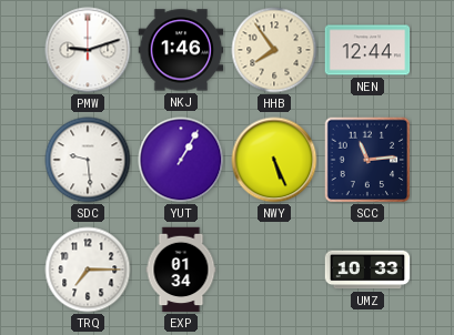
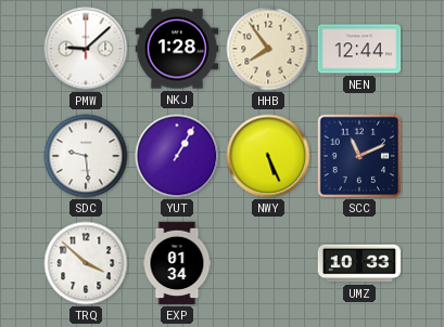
PMW: 9:12 -> 9:08 (86, 49)
NKJ: 1:46 -> 1:28 (177, 49)
SCC: 11:14 -> 11:11 (359, 156)
TRQ: 7:15 -> 3:52 (86, 263)
